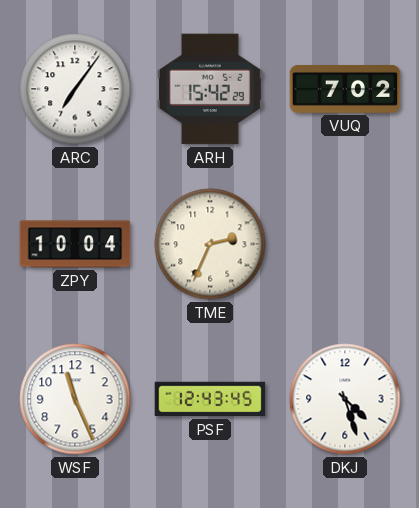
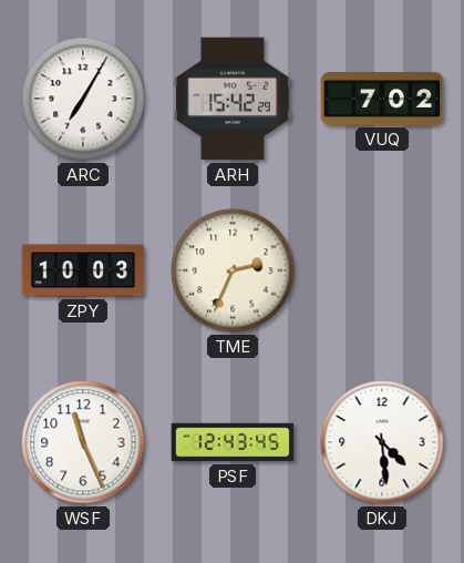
ARC: 7:06 -> 7:05 (83, 99)
ZPY: 10:04 -> 10:03 (83, 270)
DKJ: 4:27 -> 4:29 (382, 442)
